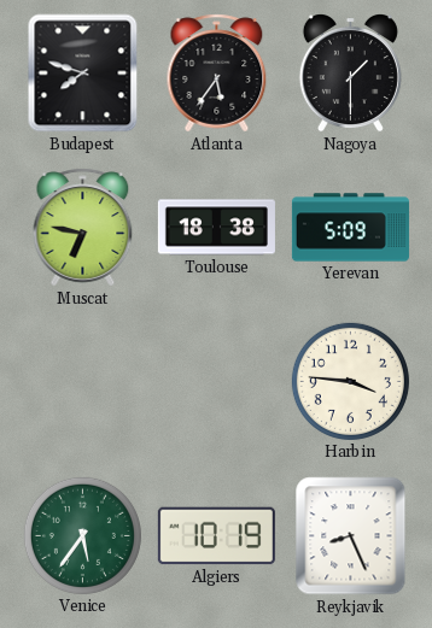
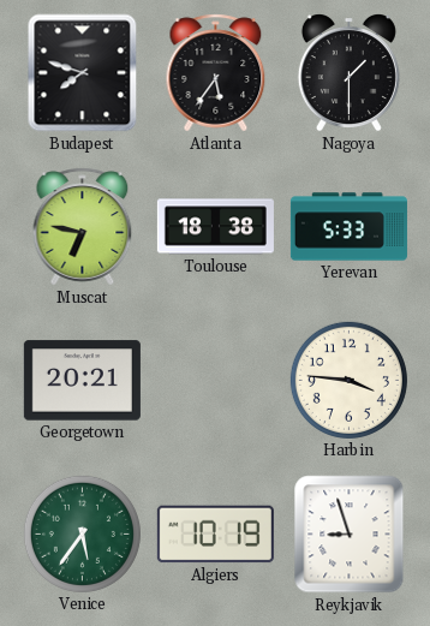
Yerevan: 5:09 -> 5:33 (348, 227)
Georgetown: none -> 20:21 (82, 381)
Reykjavik: 8:26 -> 8:57 (350, 535)
